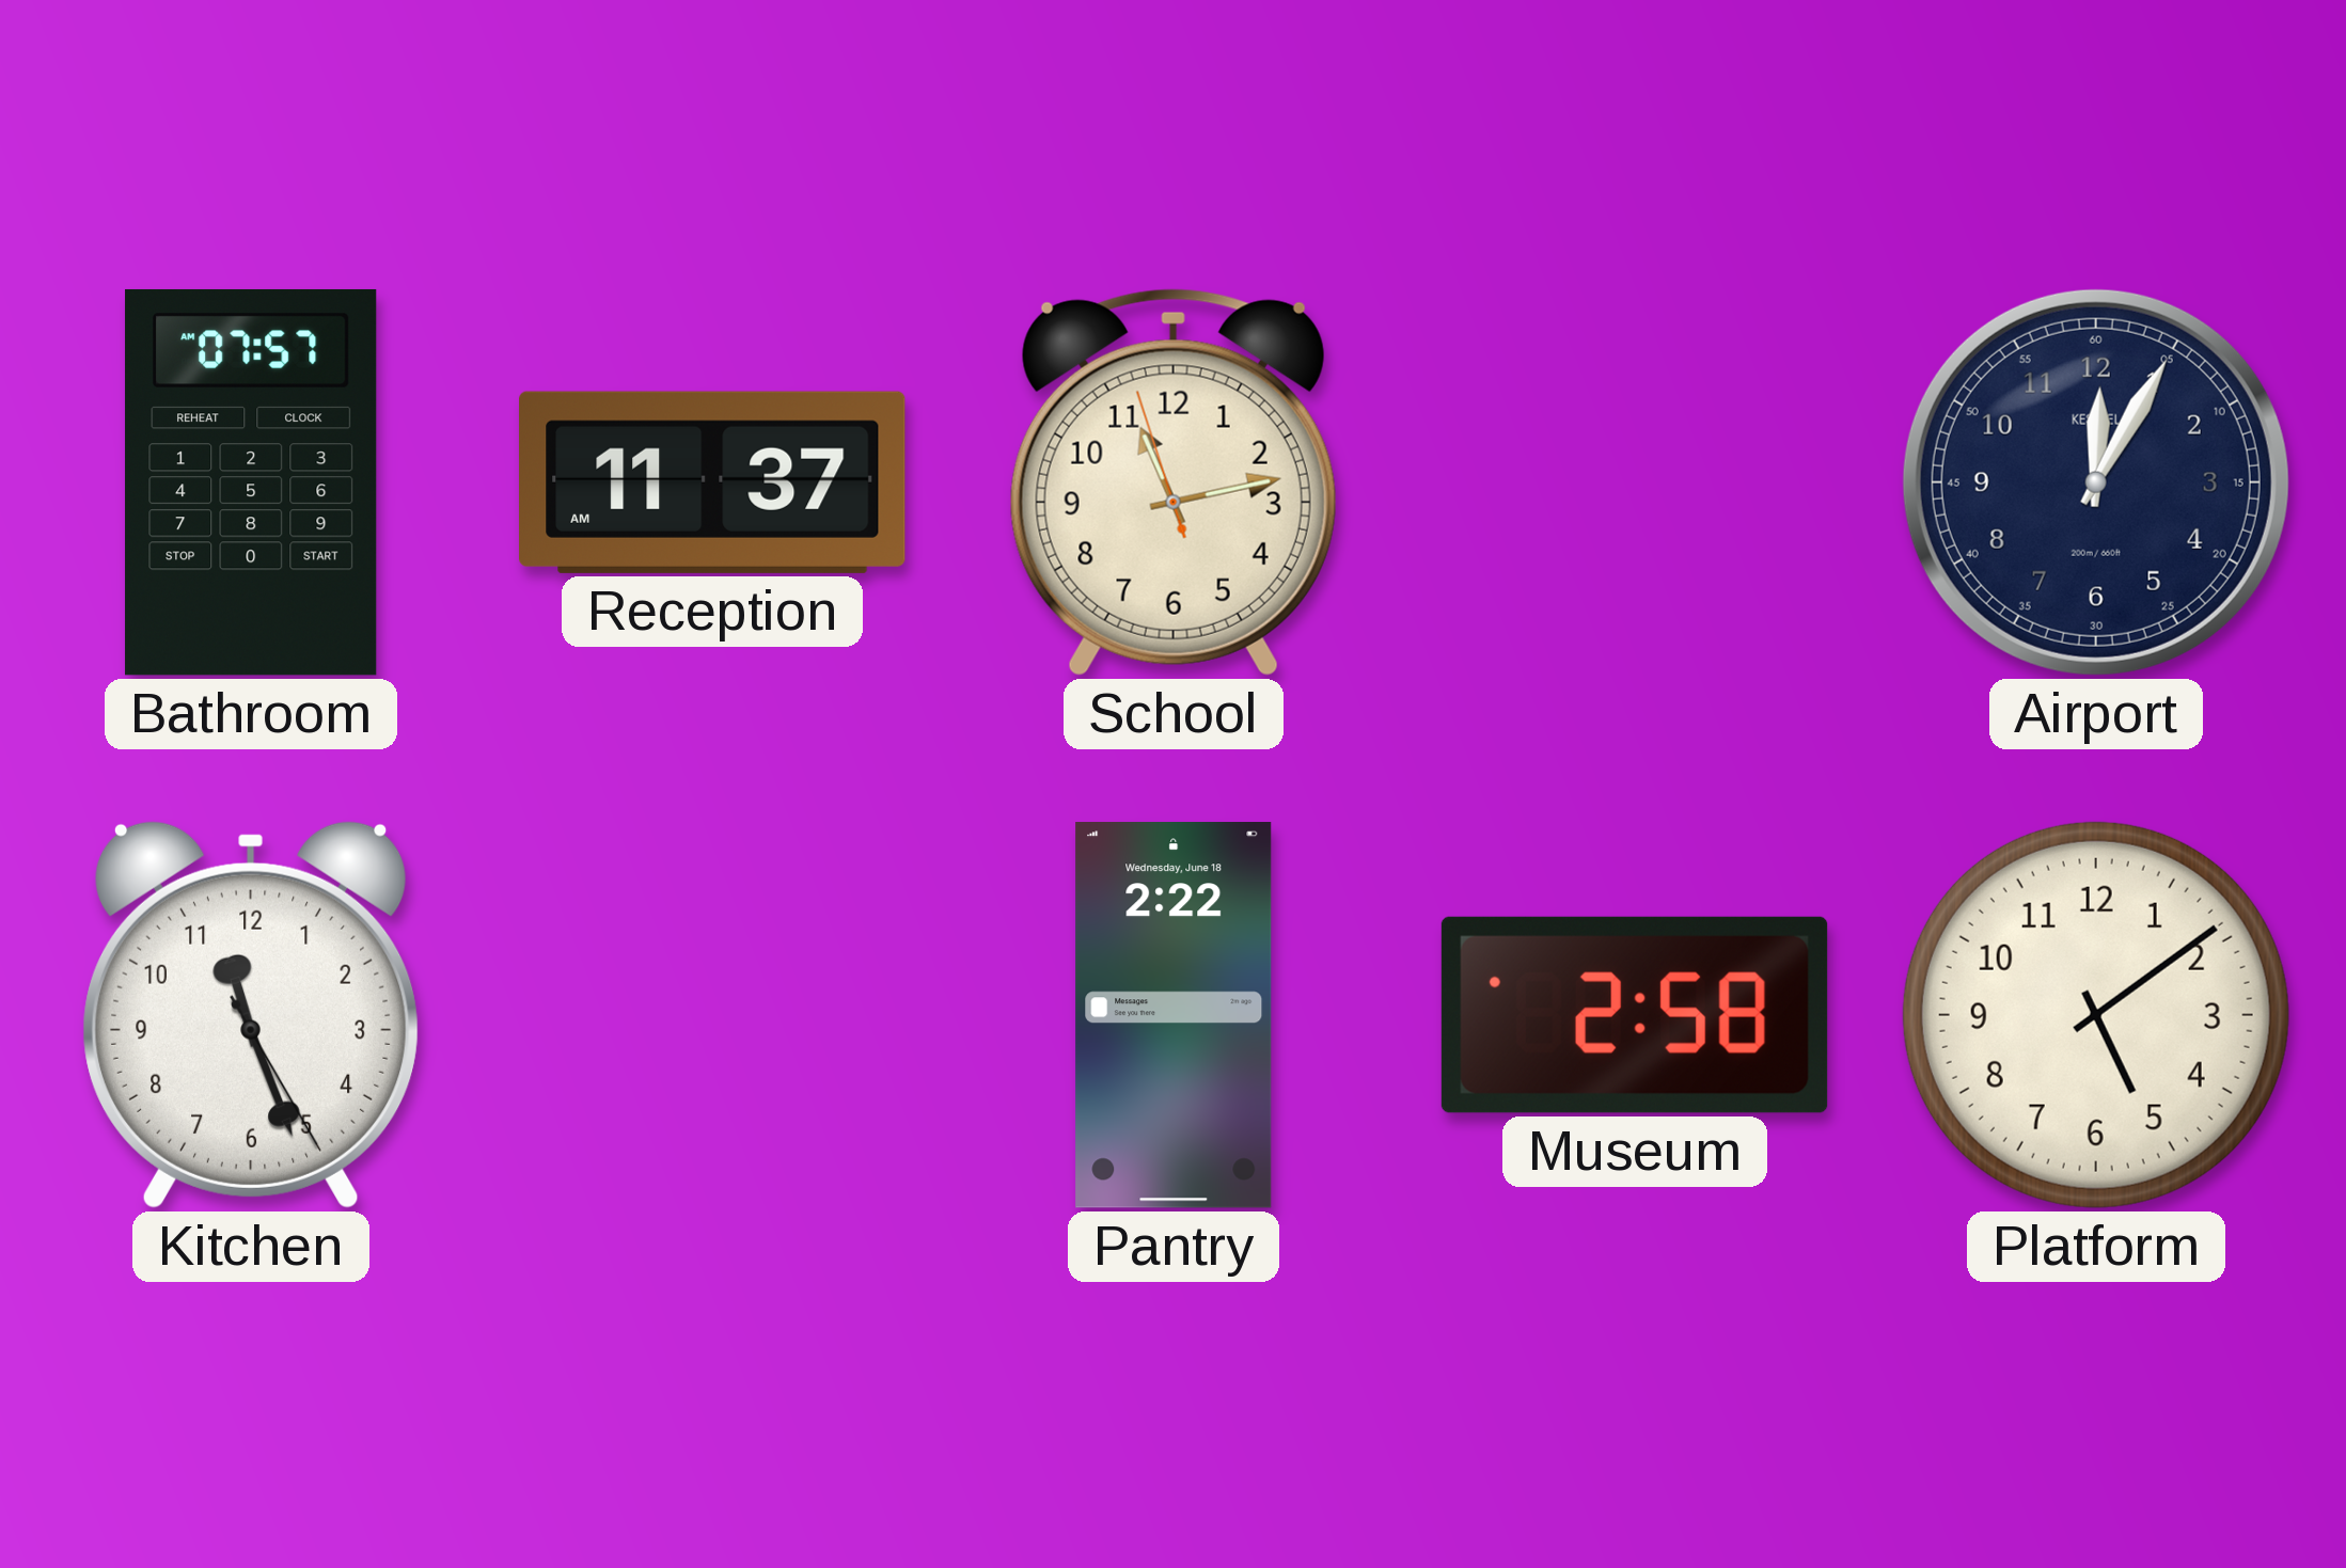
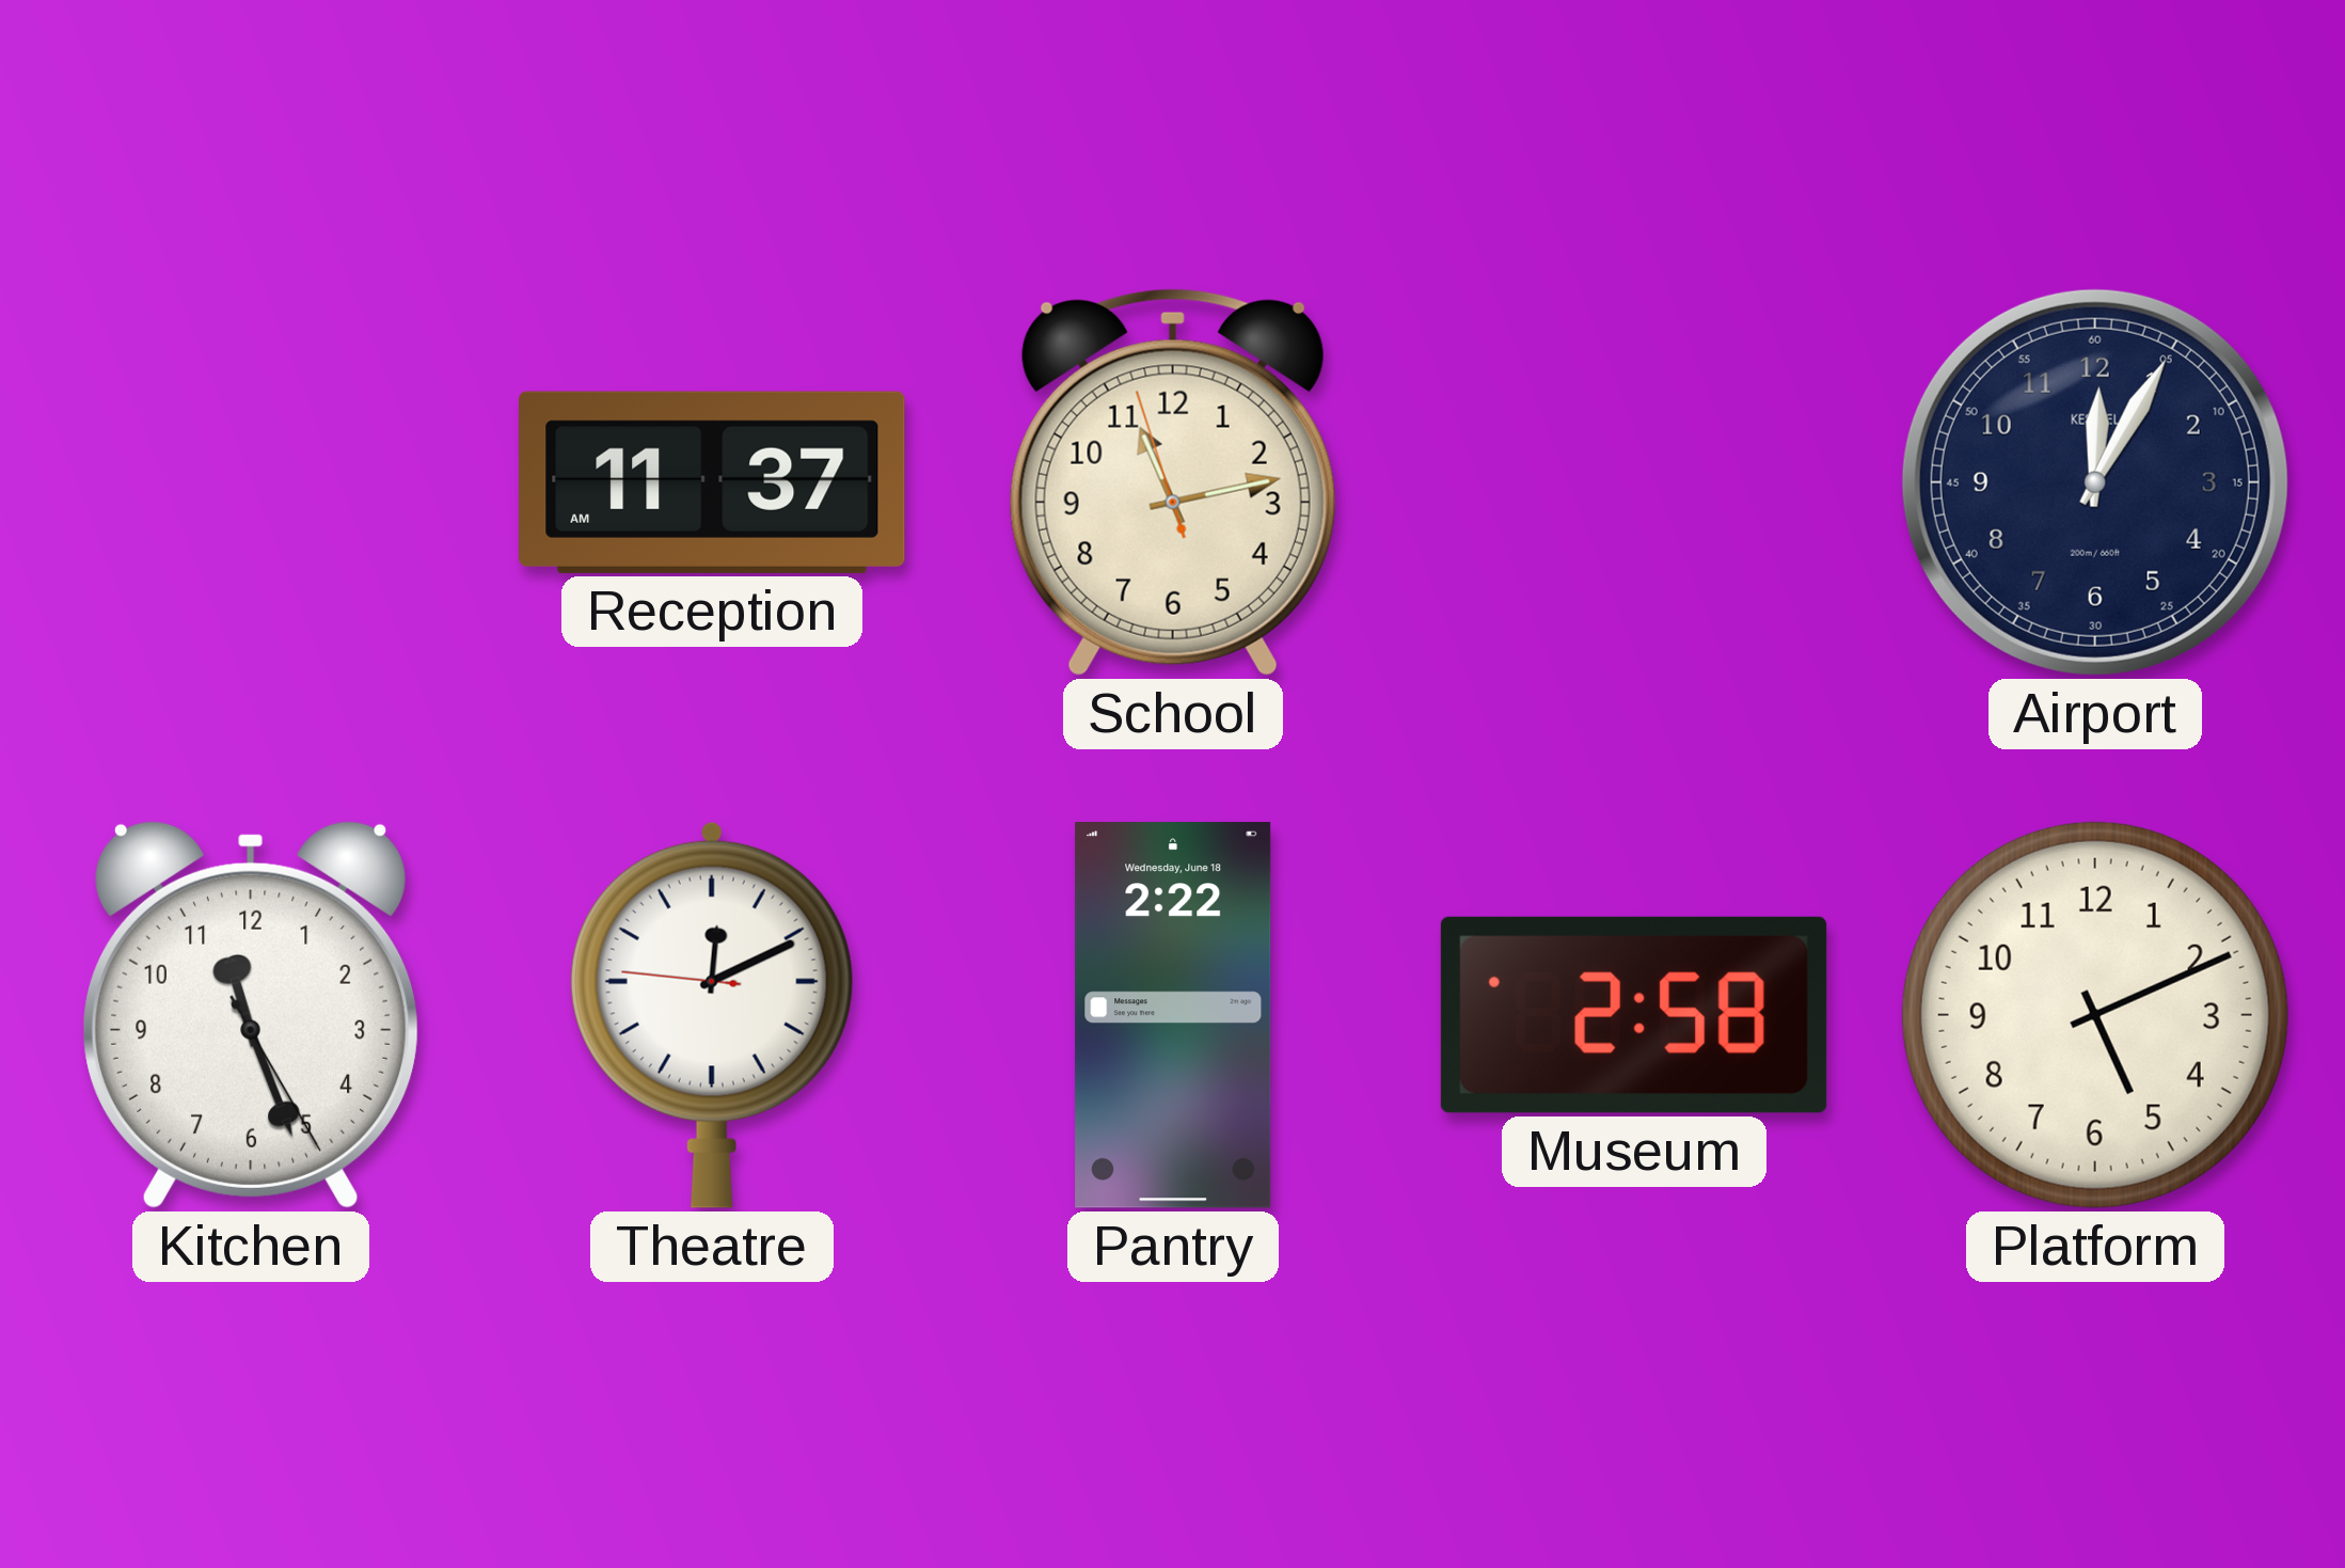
Bathroom: 07:57 -> none (251, 482)
Theatre: none -> 12:10 (712, 1015)
Platform: 5:09 -> 5:11 (2095, 1015)
